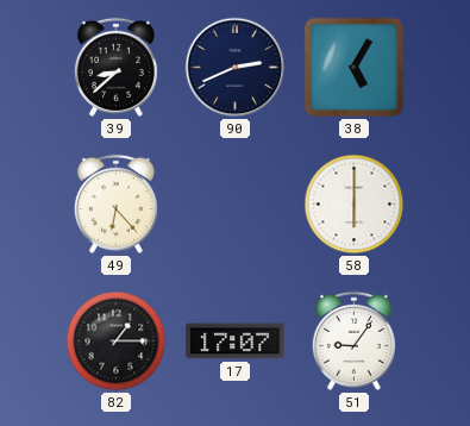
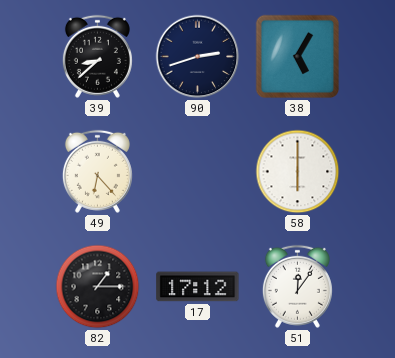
90: 2:41 -> 2:42 (198, 57)
17: 17:07 -> 17:12 (198, 287)
51: 9:06 -> 12:06 (297, 286)
